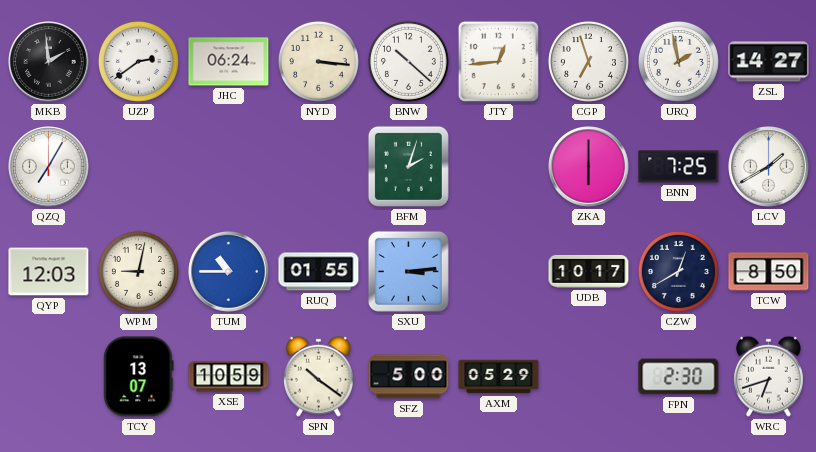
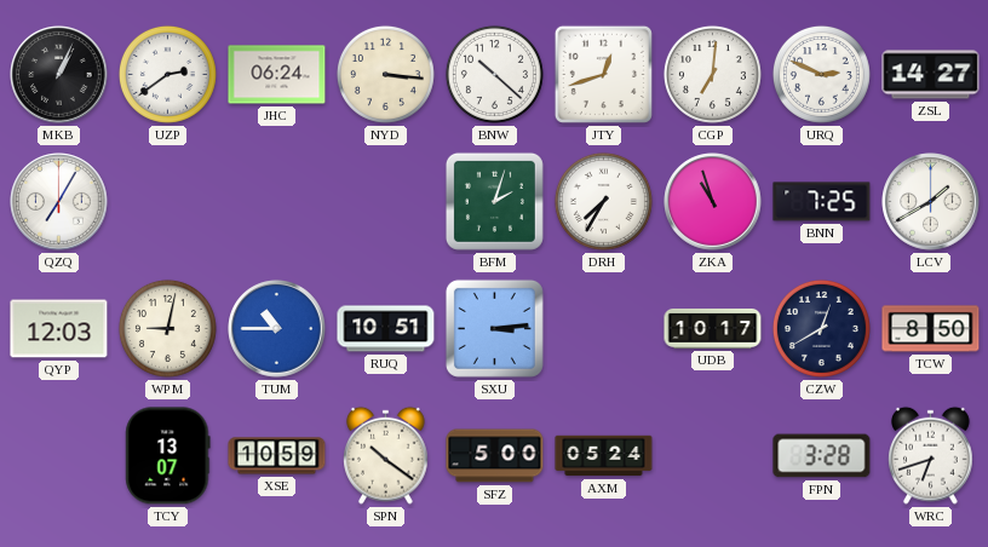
MKB: 1:59 -> 1:04 (59, 75)
JTY: 12:44 -> 12:42 (603, 74)
CGP: 6:57 -> 7:01 (712, 74)
URQ: 1:58 -> 2:49 (821, 74)
DRH: none -> 7:35 (603, 201)
ZKA: 6:00 -> 10:57 (713, 202)
RUQ: 01:55 -> 10:51 (386, 329)
AXM: 05:29 -> 05:24 (604, 456)
FPN: 2:30 -> 3:28 (822, 456)
